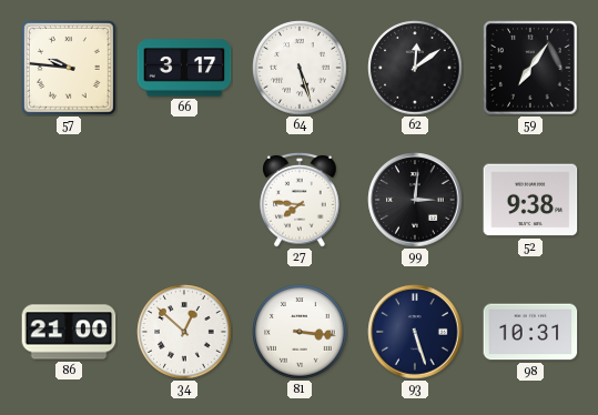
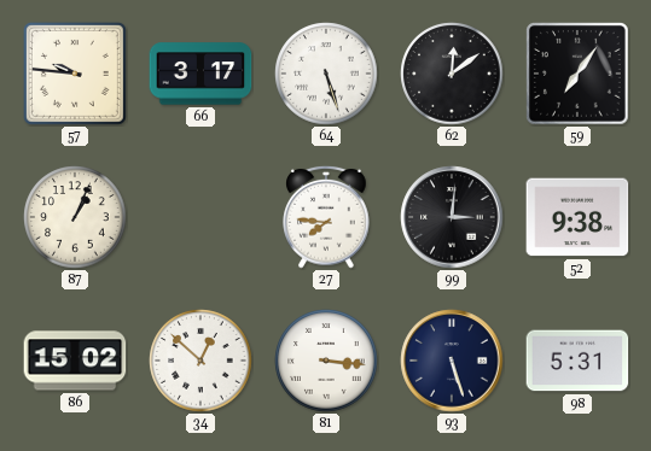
87: none -> 1:04 (75, 217)
86: 21:00 -> 15:02 (75, 361)
98: 10:31 -> 5:31 (577, 361)
